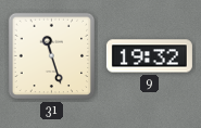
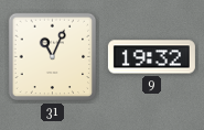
31: 11:27 -> 11:04 (53, 57)
